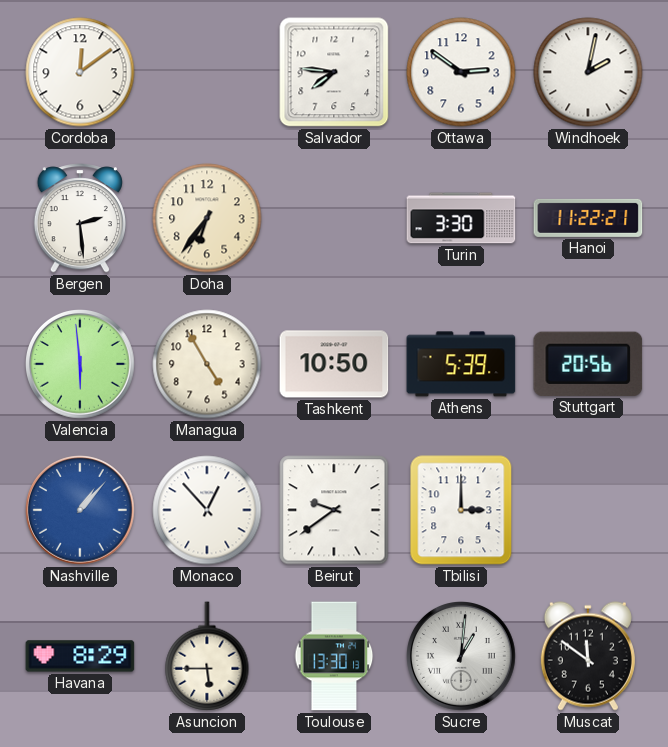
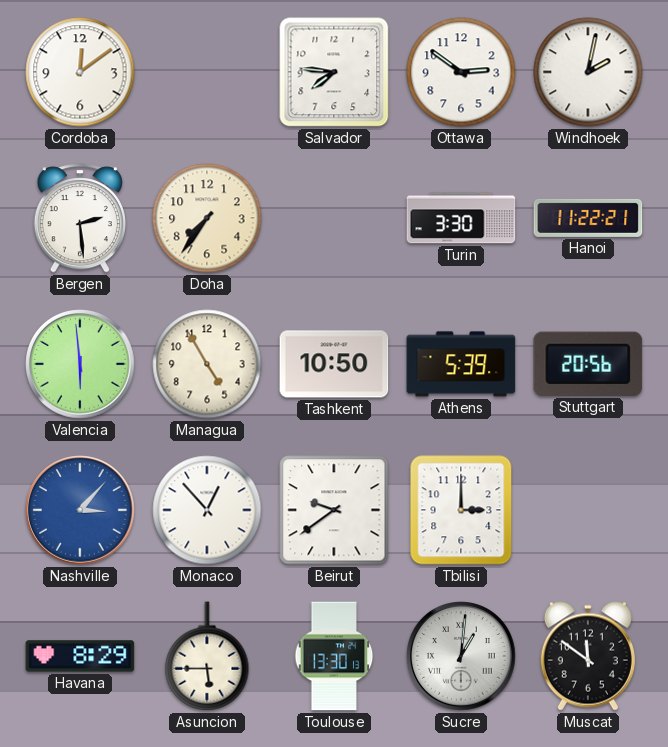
Doha: 6:36 -> 7:36 (207, 218)
Nashville: 1:07 -> 3:07 (81, 511)
